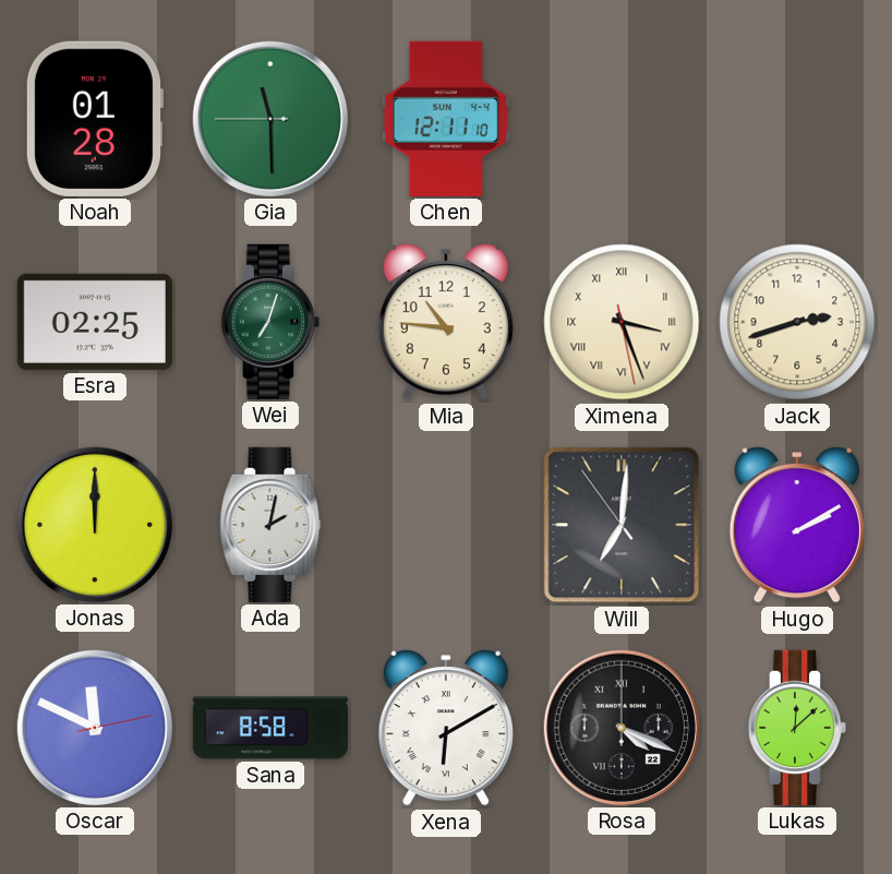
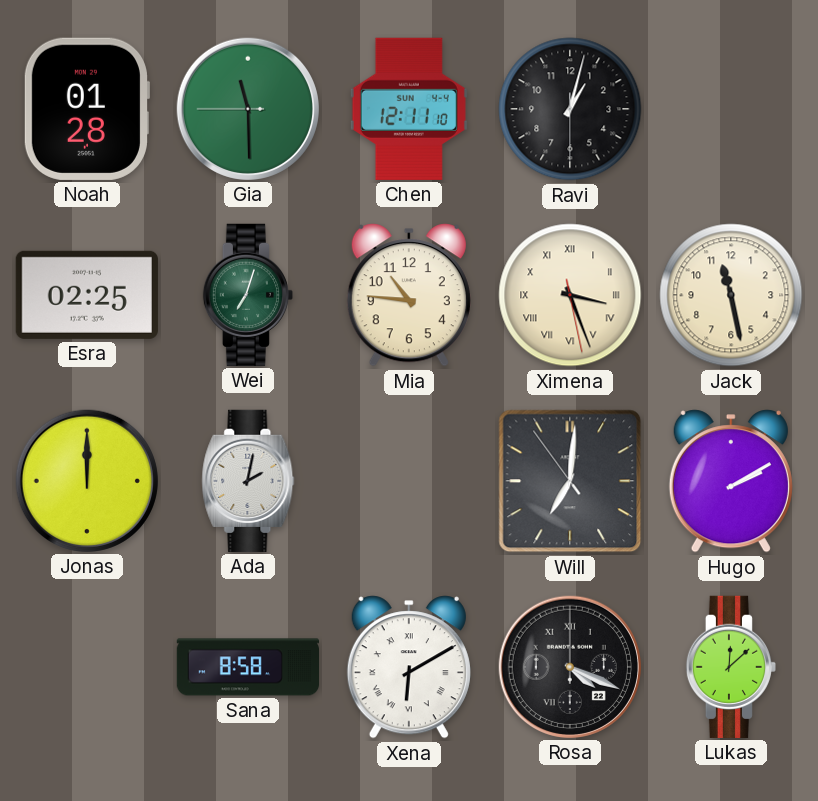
Ravi: none -> 1:02 (570, 109)
Jack: 2:42 -> 11:28 (731, 295)
Oscar: 11:49 -> none (95, 728)
